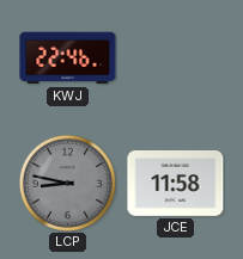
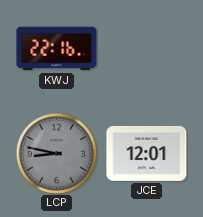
KWJ: 22:46 -> 22:16 (57, 49)
JCE: 11:58 -> 12:01 (147, 153)
